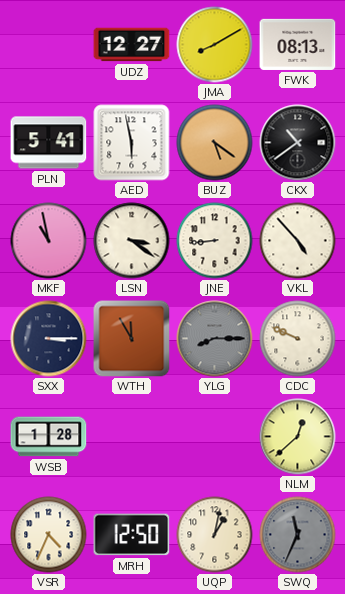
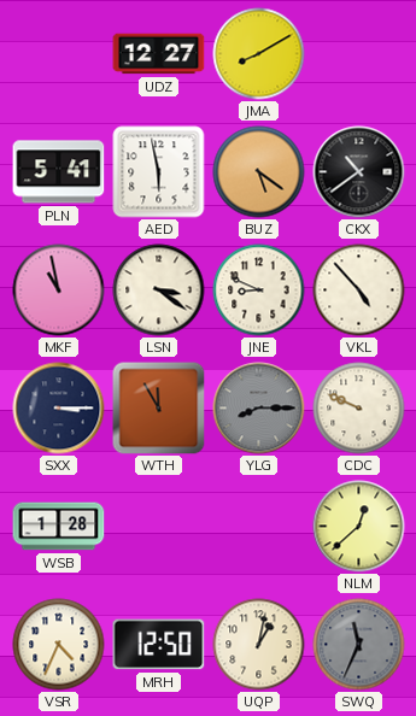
FWK: 08:13 -> none (298, 44)
JNE: 8:44 -> 8:49 (259, 290)
